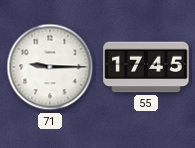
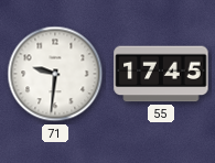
71: 9:15 -> 9:31 (55, 74)
